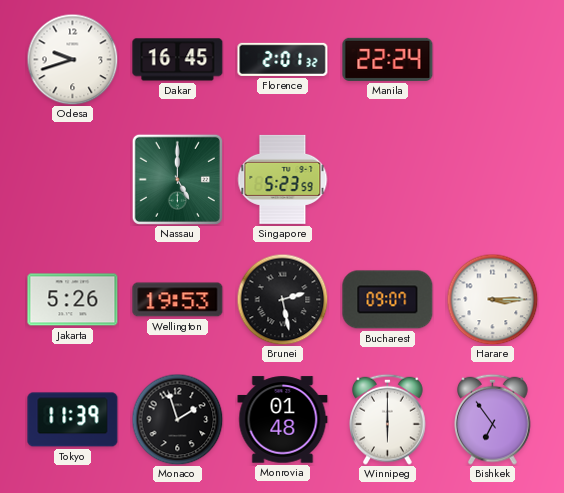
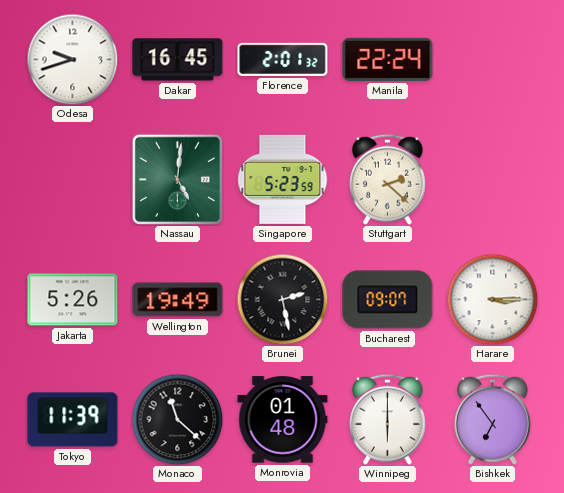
Nassau: 5:00 -> 5:01 (177, 179)
Stuttgart: none -> 2:22 (388, 179)
Wellington: 19:53 -> 19:49 (178, 300)
Monaco: 1:57 -> 11:22 (177, 419)
